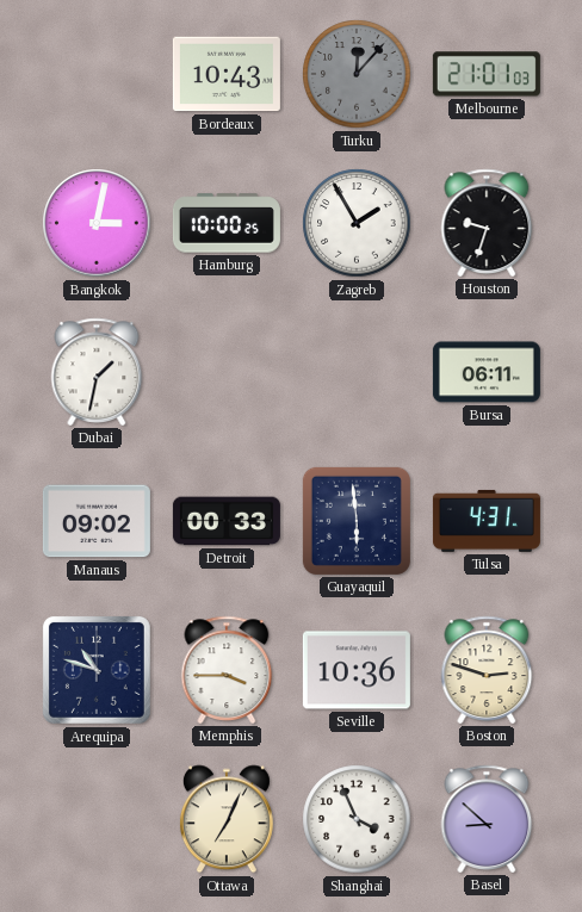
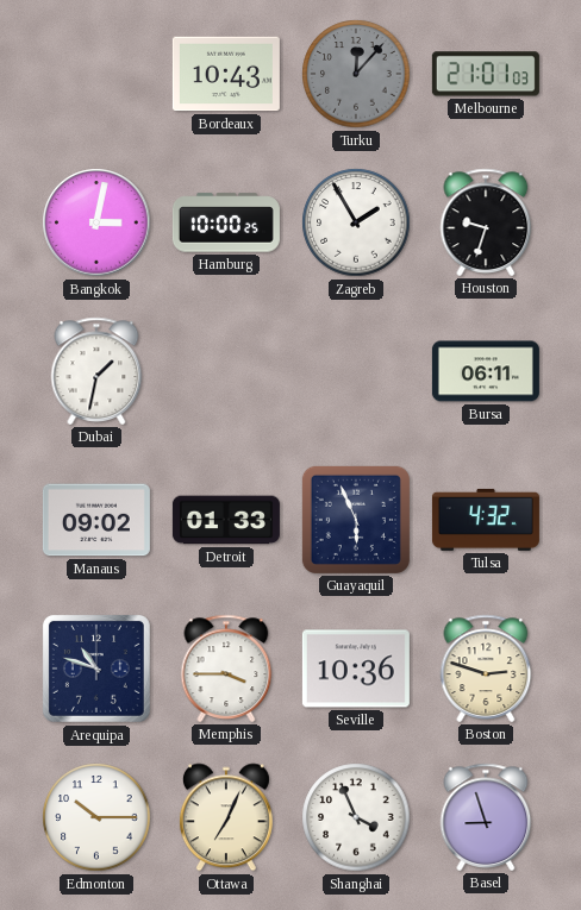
Detroit: 00:33 -> 01:33 (226, 520)
Guayaquil: 5:59 -> 5:56 (356, 520)
Tulsa: 4:31 -> 4:32 (486, 520)
Edmonton: none -> 10:15 (96, 817)
Basel: 8:52 -> 8:57 (486, 817)
